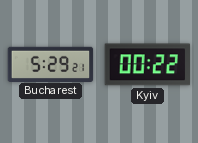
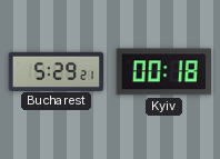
Kyiv: 00:22 -> 00:18 (163, 72)
